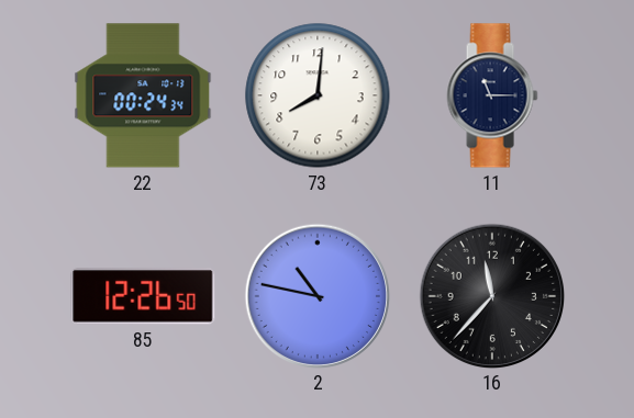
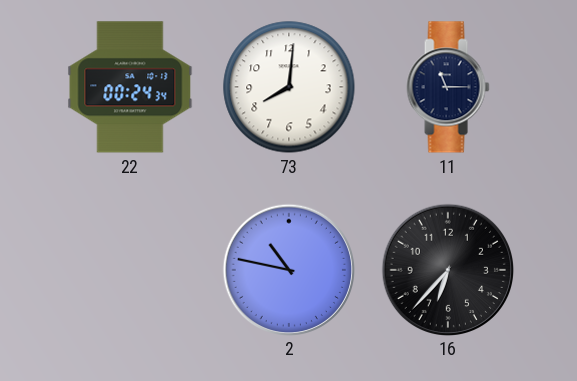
85: 12:26 -> none (143, 296)
16: 11:37 -> 6:37 (447, 269)
